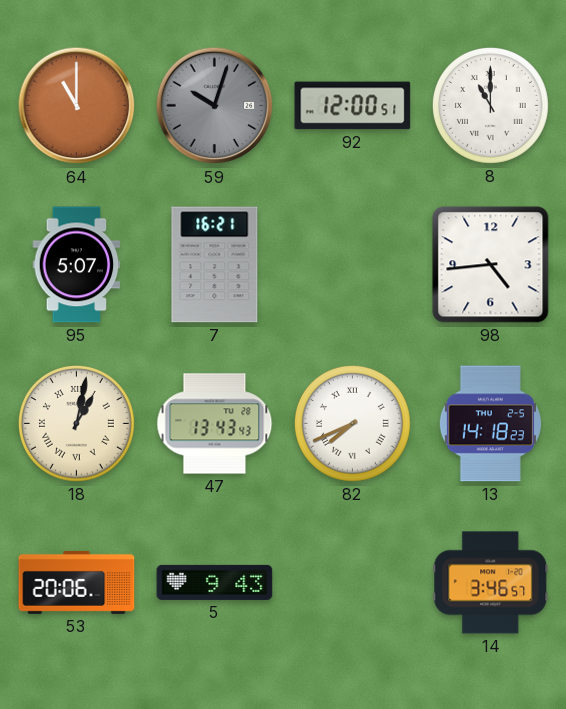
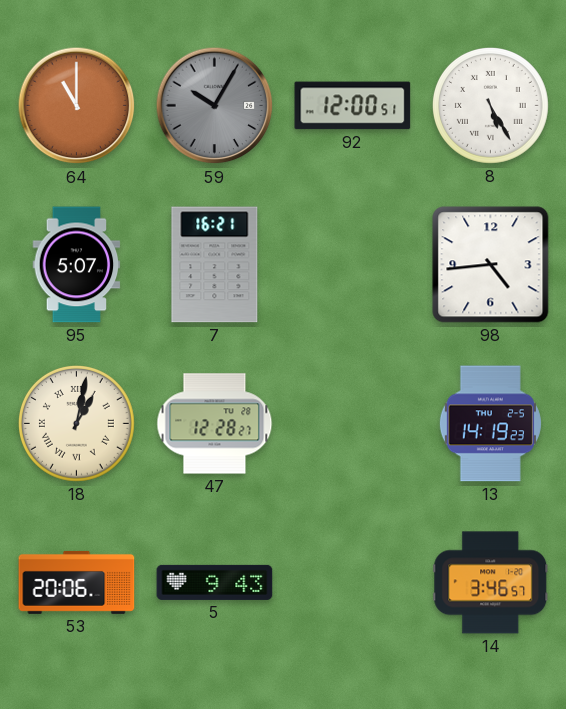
59: 10:03 -> 10:05 (215, 106)
8: 11:00 -> 5:25 (490, 105)
47: 13:43 -> 12:28 (215, 424)
82: 7:41 -> none (352, 423)
13: 14:18 -> 14:19 (490, 424)
